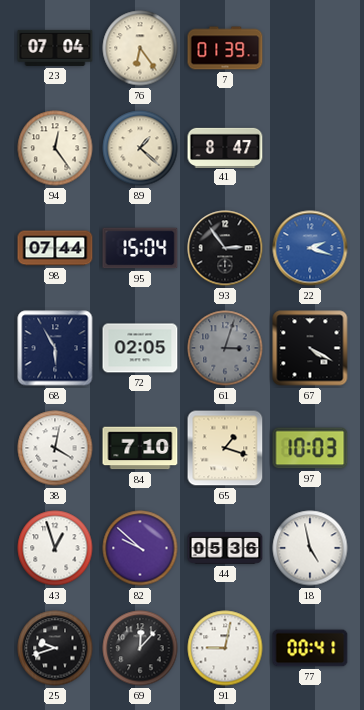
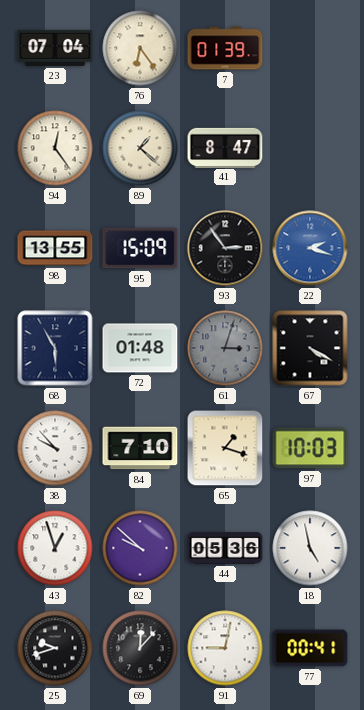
98: 07:44 -> 13:55 (55, 248)
95: 15:04 -> 15:09 (140, 248)
72: 02:05 -> 01:48 (140, 348)
38: 4:02 -> 9:53 (55, 448)
